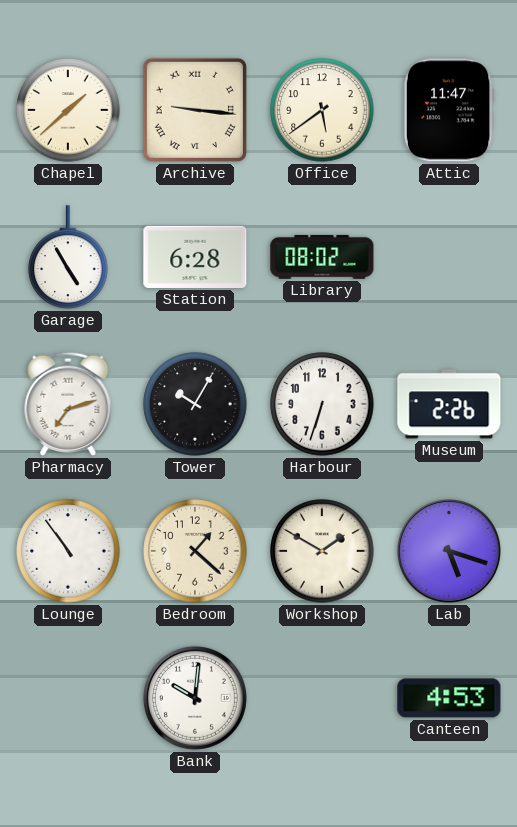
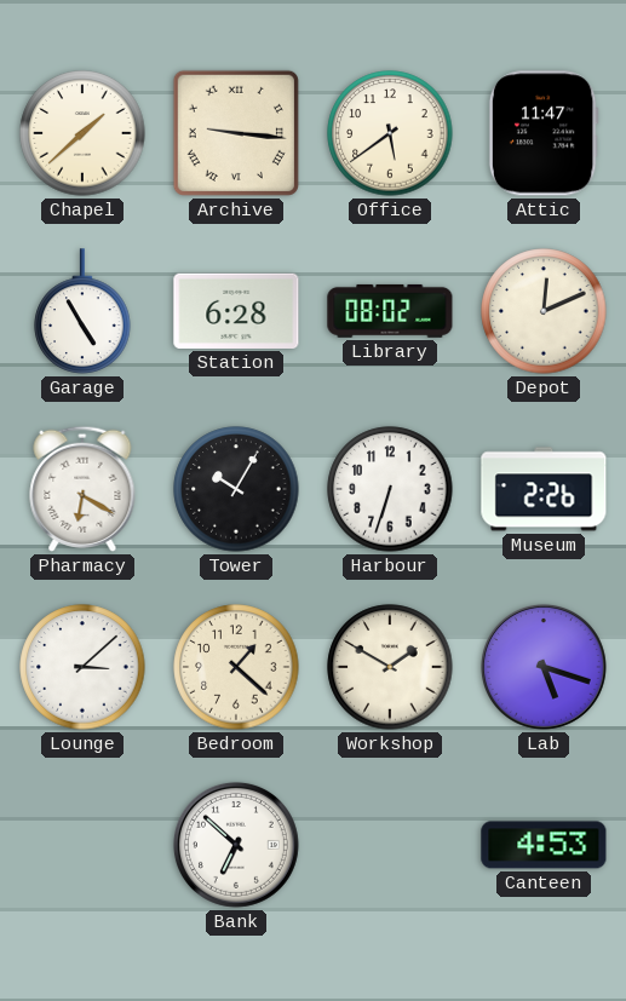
Depot: none -> 12:11 (544, 311)
Pharmacy: 7:12 -> 6:20 (82, 489)
Lounge: 10:54 -> 3:08 (82, 667)
Bank: 10:01 -> 6:52 (236, 845)
